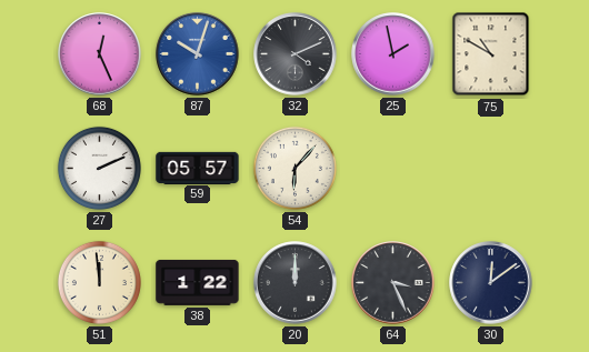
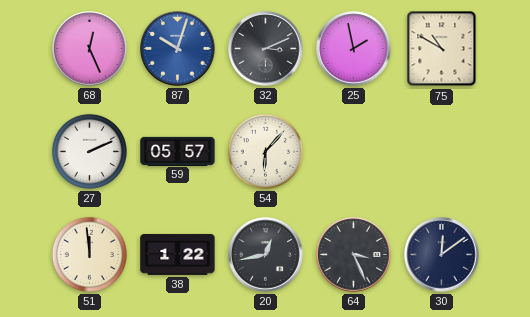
32: 4:11 -> 3:11 (266, 49)
20: 12:00 -> 12:43 (266, 255)
